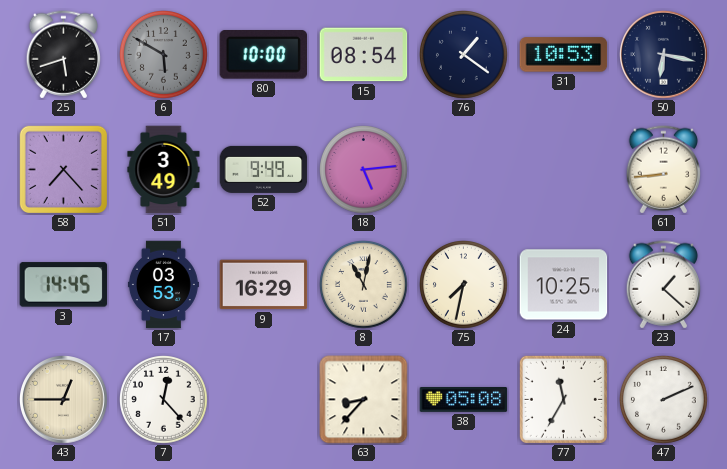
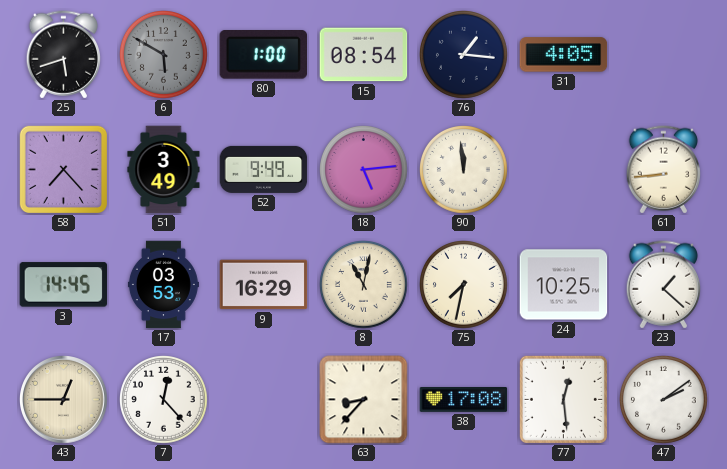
80: 10:00 -> 1:00 (263, 55)
76: 1:21 -> 1:16 (464, 55)
31: 10:53 -> 4:05 (564, 55)
50: 6:17 -> none (664, 55)
90: none -> 11:59 (464, 170)
38: 05:08 -> 17:08 (464, 400)
77: 11:35 -> 12:29 (563, 399)
47: 2:11 -> 2:09 (664, 400)
